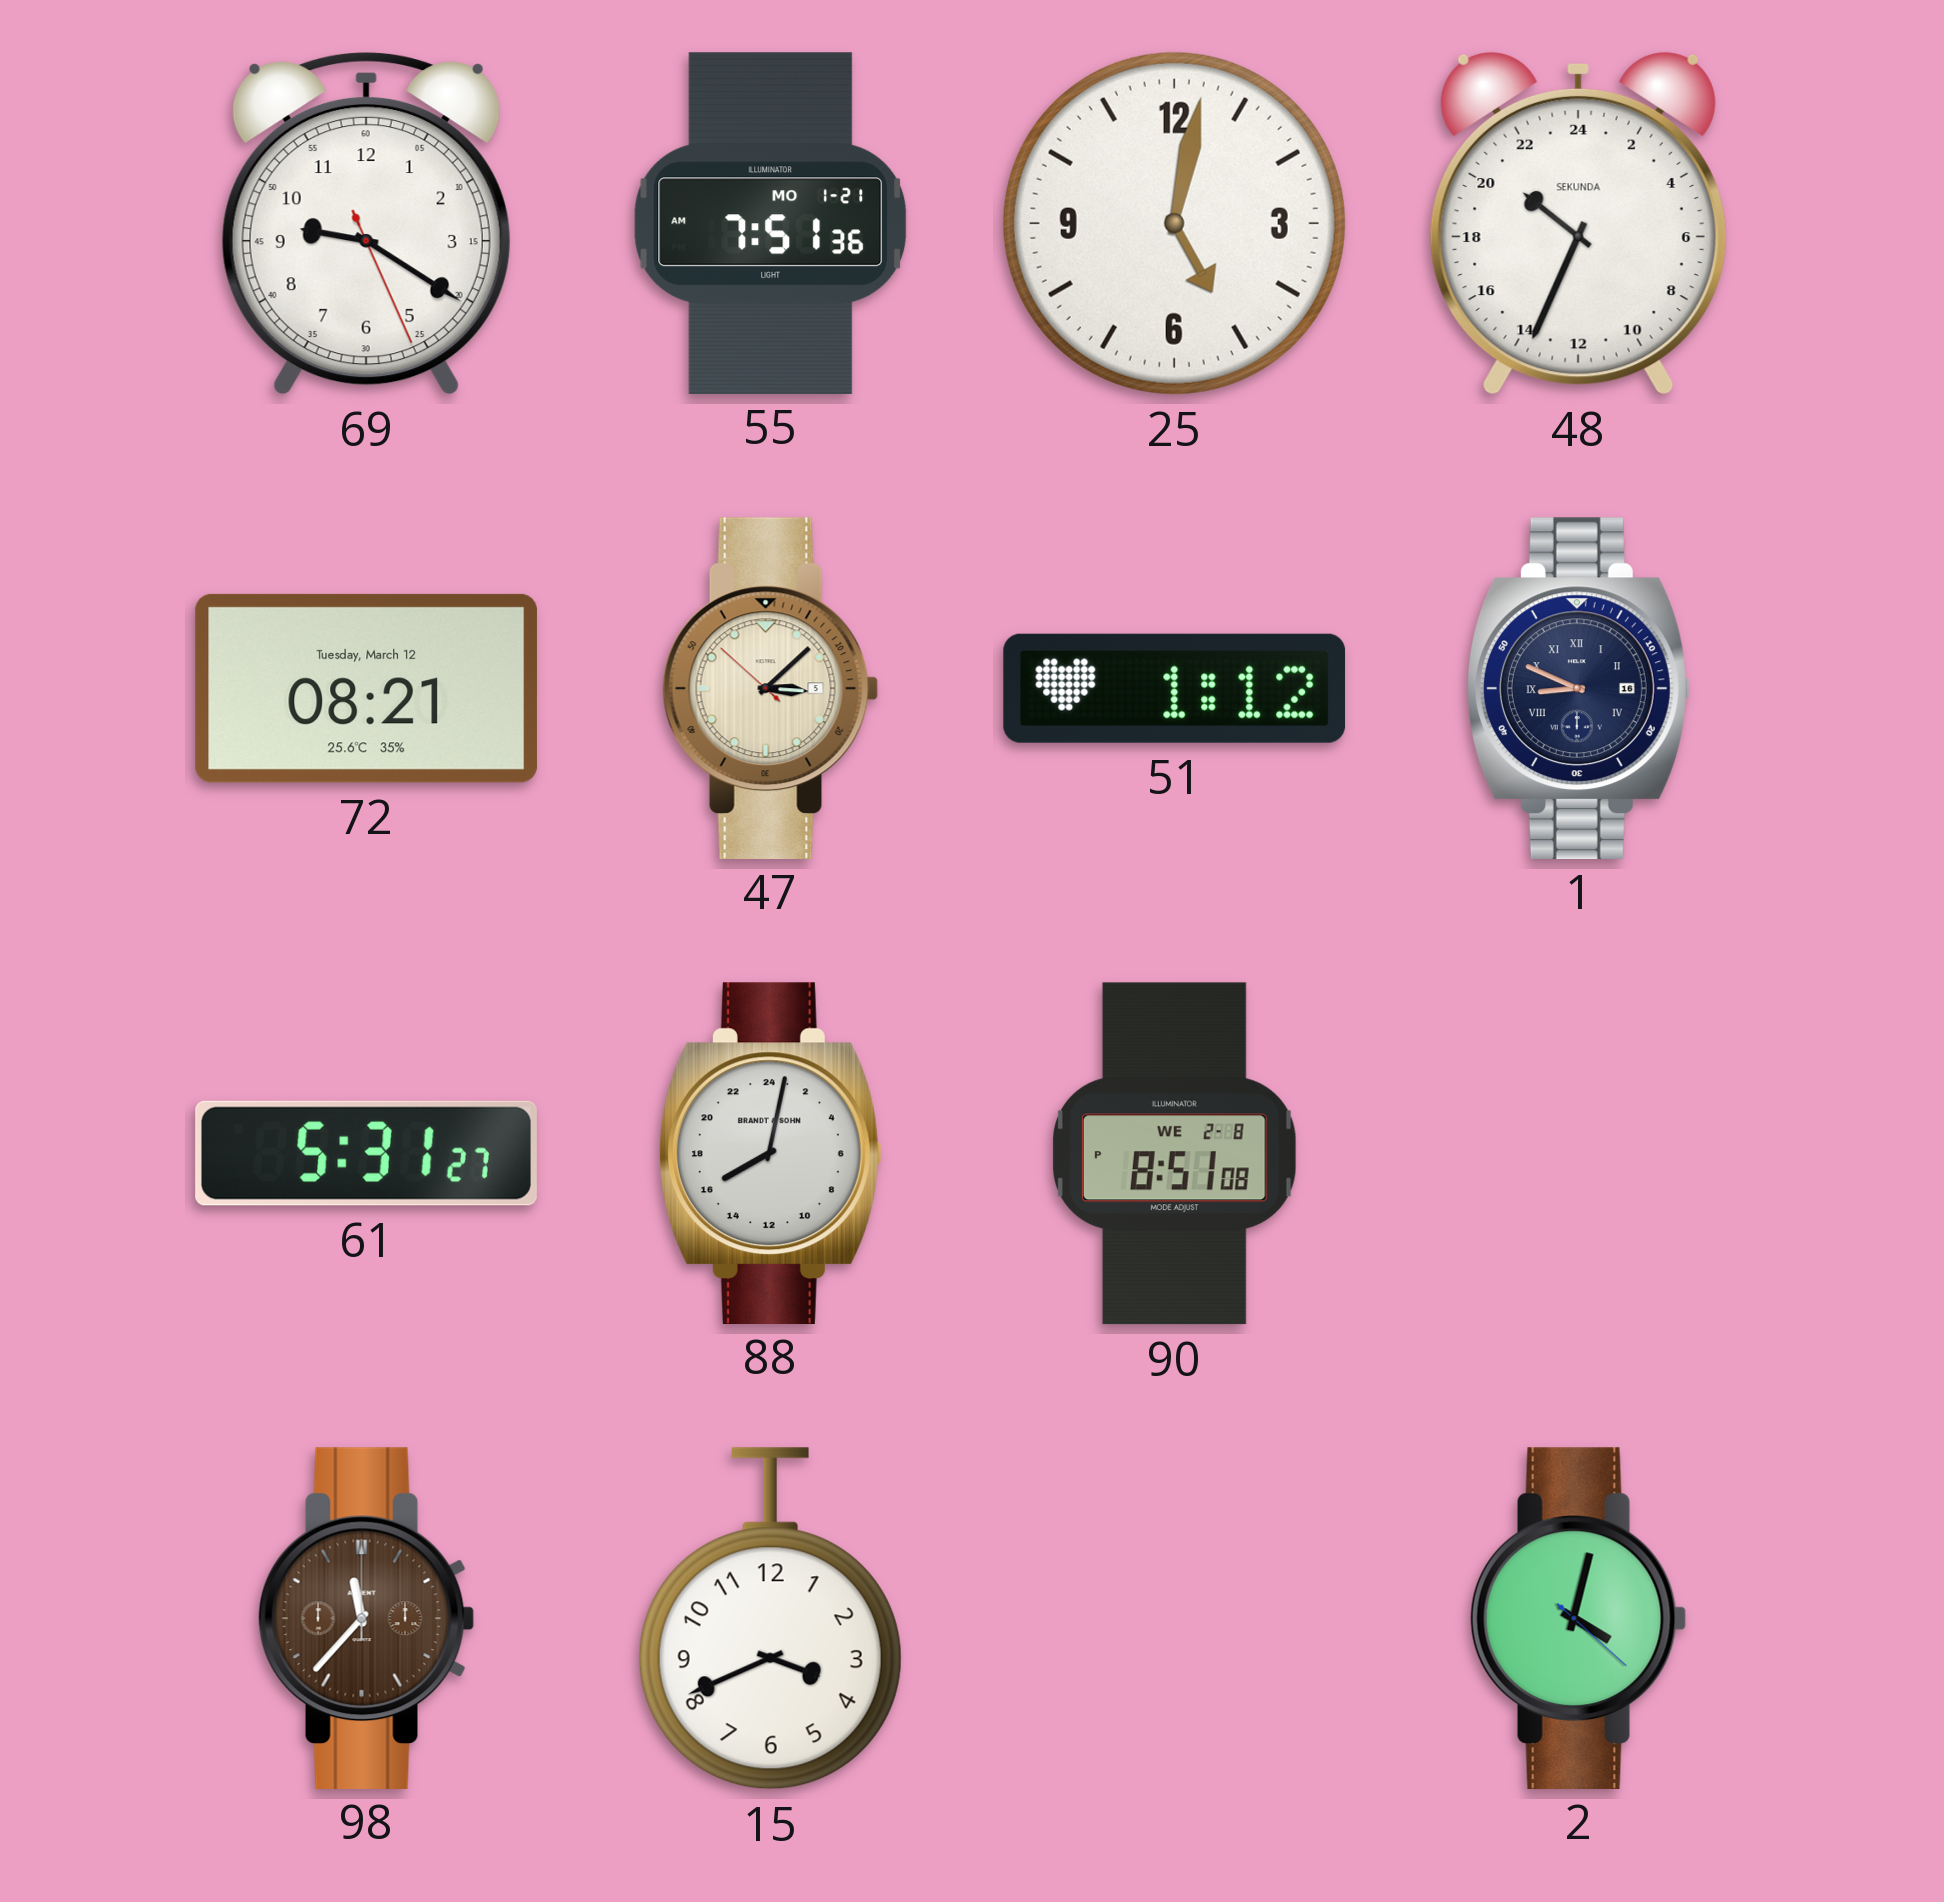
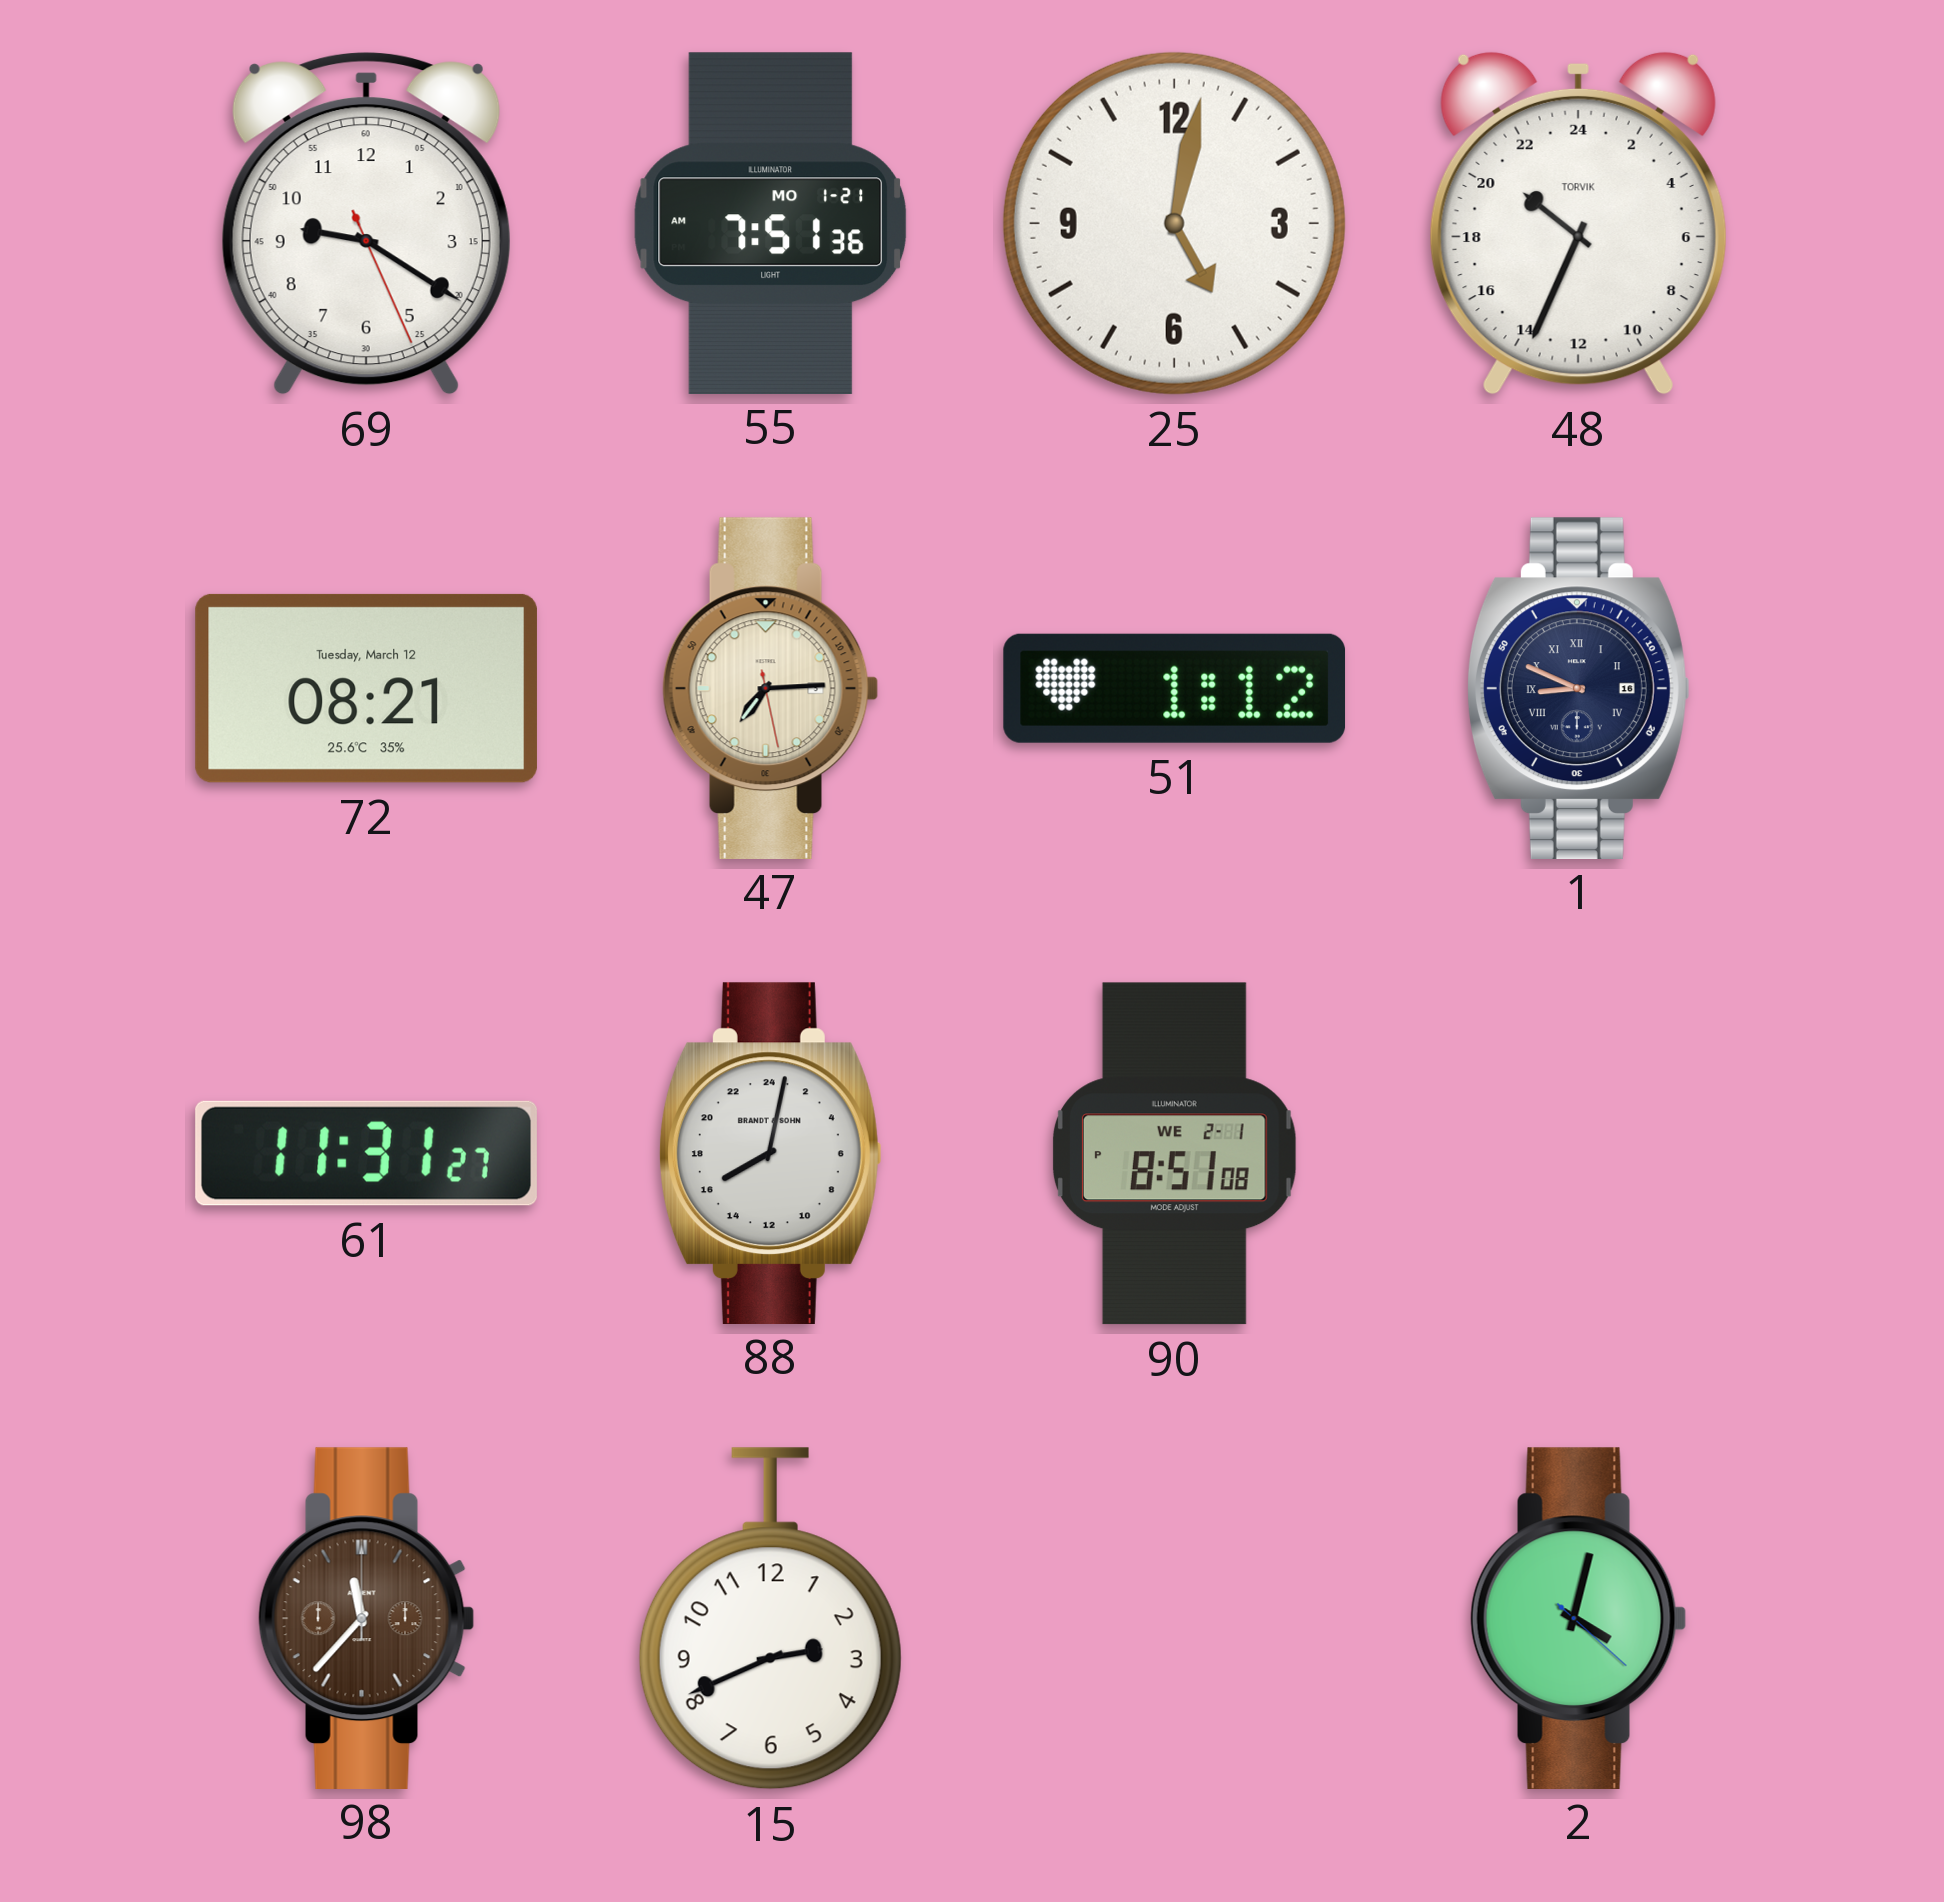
48 brand: SEKUNDA -> TORVIK (1578, 223)
47: 3:07 -> 7:14 (771, 688)
61: 5:31 -> 11:31 (366, 1153)
90 date: WE 2-8 -> WE 2-1 (1174, 1154)
15: 3:41 -> 2:41 (770, 1619)
